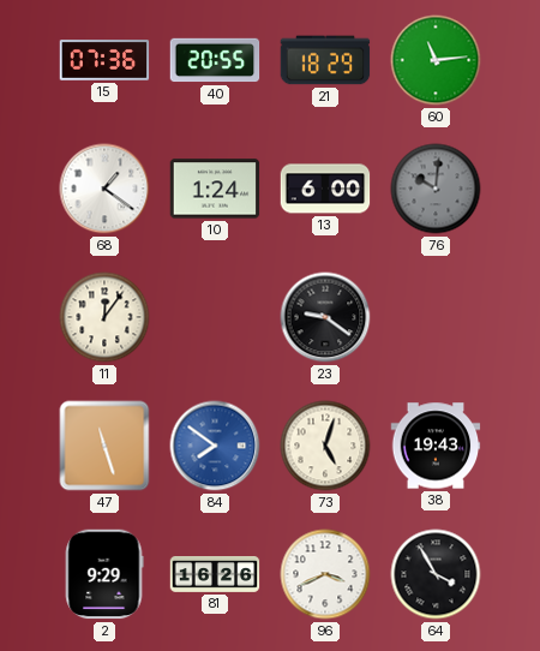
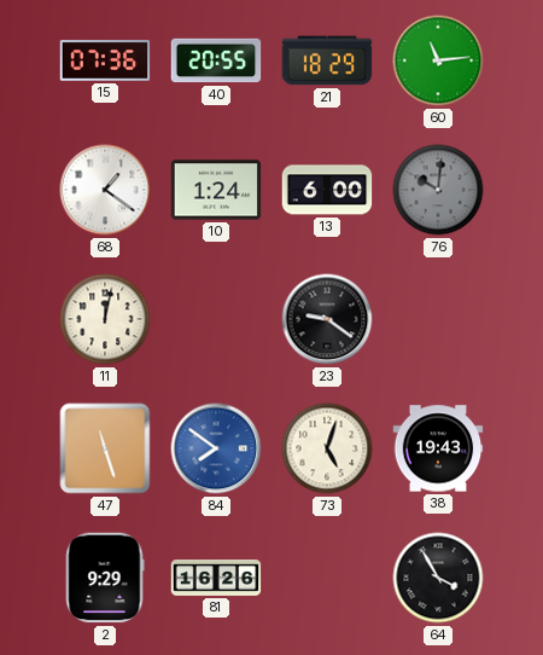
11: 12:06 -> 12:02 (105, 319)
96: 3:41 -> none (325, 574)
